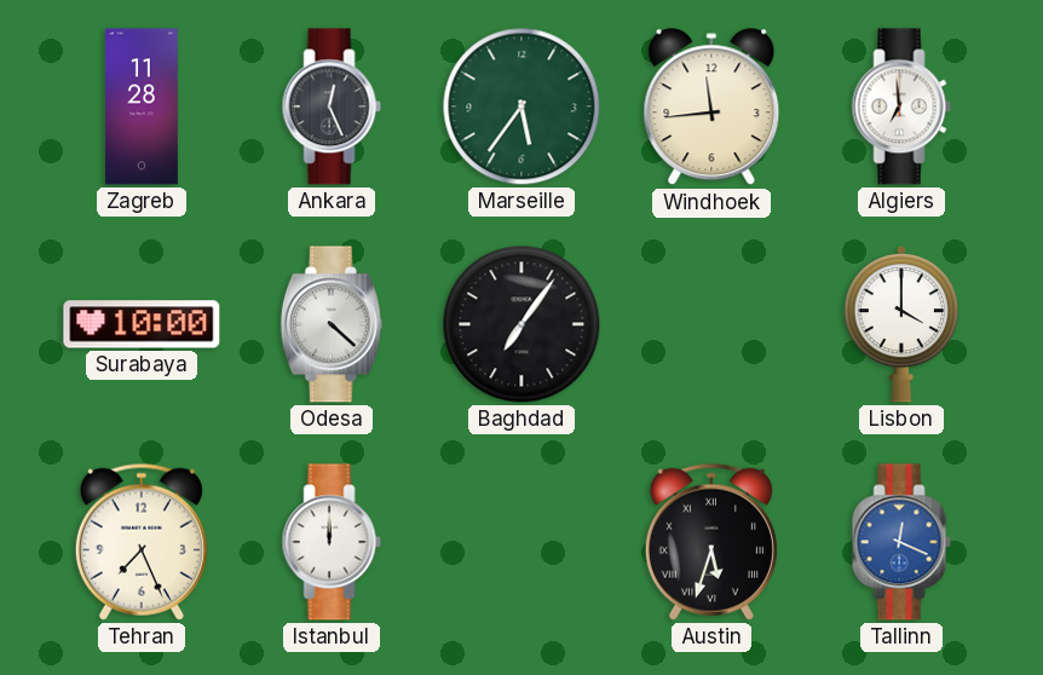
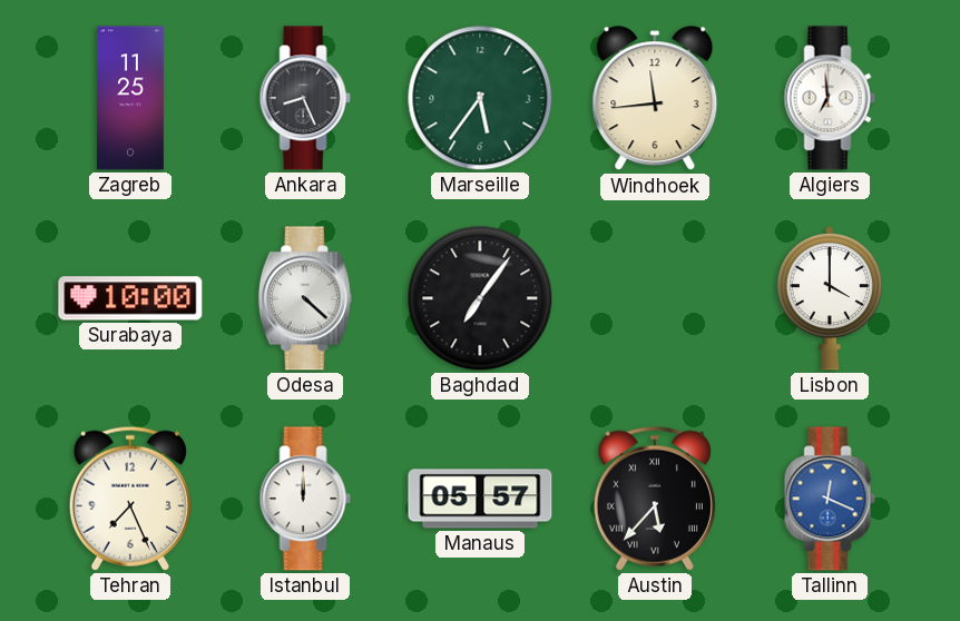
Zagreb: 11:28 -> 11:25 (130, 98)
Ankara: 12:26 -> 8:26 (305, 98)
Manaus: none -> 05:57 (480, 499)
Austin: 5:33 -> 5:37 (655, 499)
